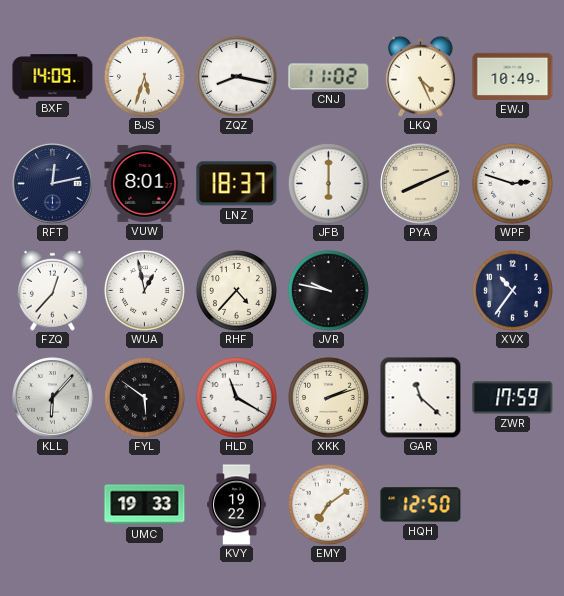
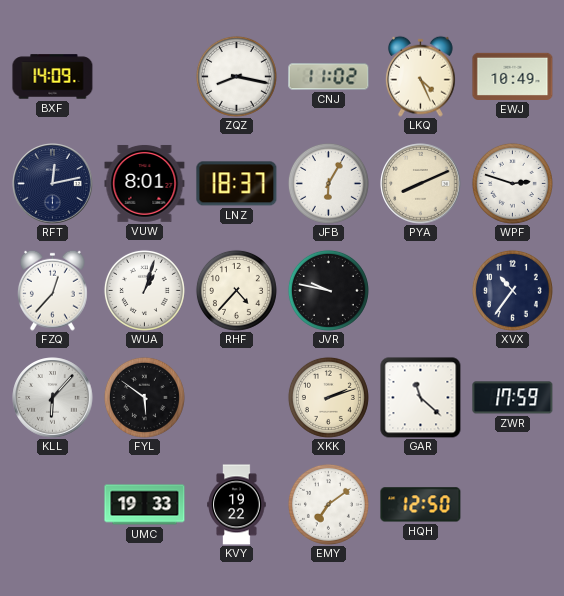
BJS: 5:33 -> none (144, 76)
JFB: 6:00 -> 6:05 (328, 183)
WUA: 12:58 -> 1:03 (144, 290)
HLD: 11:20 -> none (236, 397)
